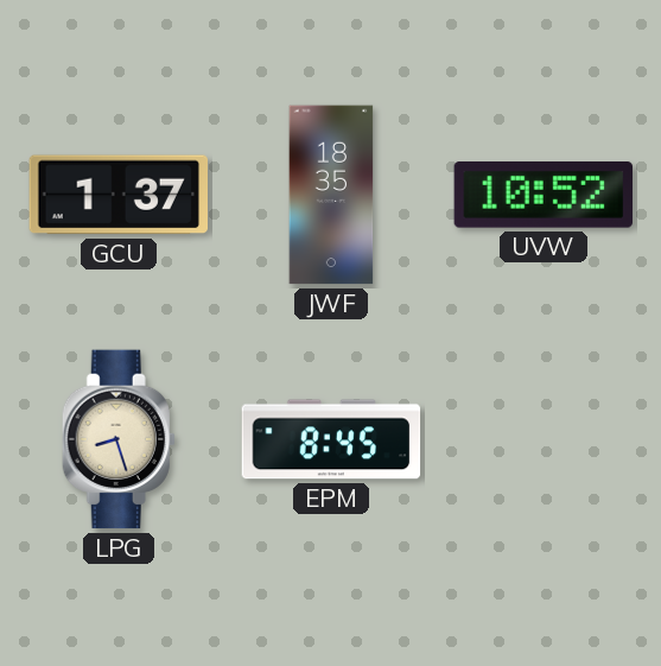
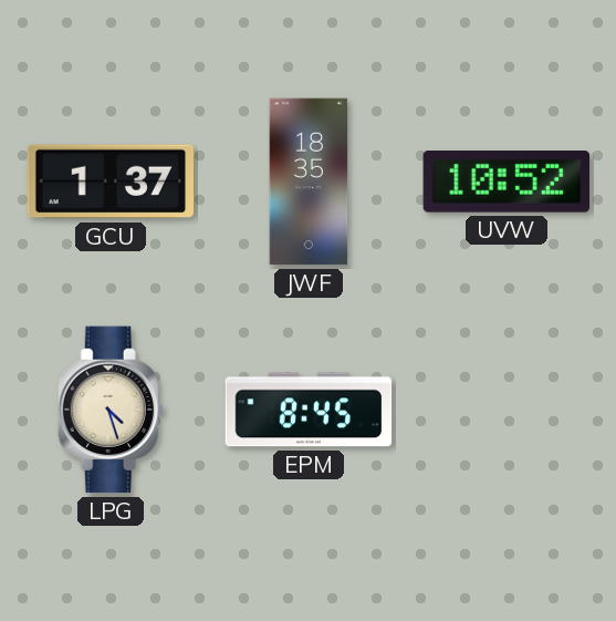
LPG: 8:27 -> 4:27 (111, 410)
